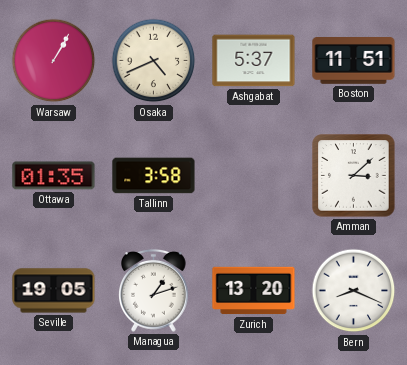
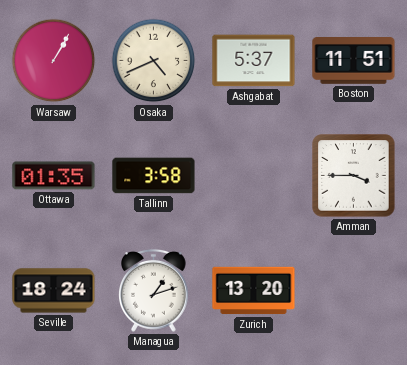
Amman: 3:08 -> 3:45 (354, 176)
Seville: 19:05 -> 18:24 (54, 291)
Bern: 8:19 -> none (354, 291)
